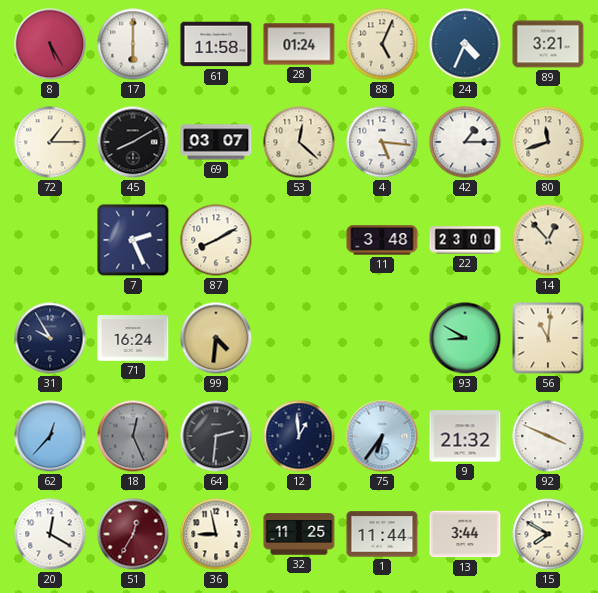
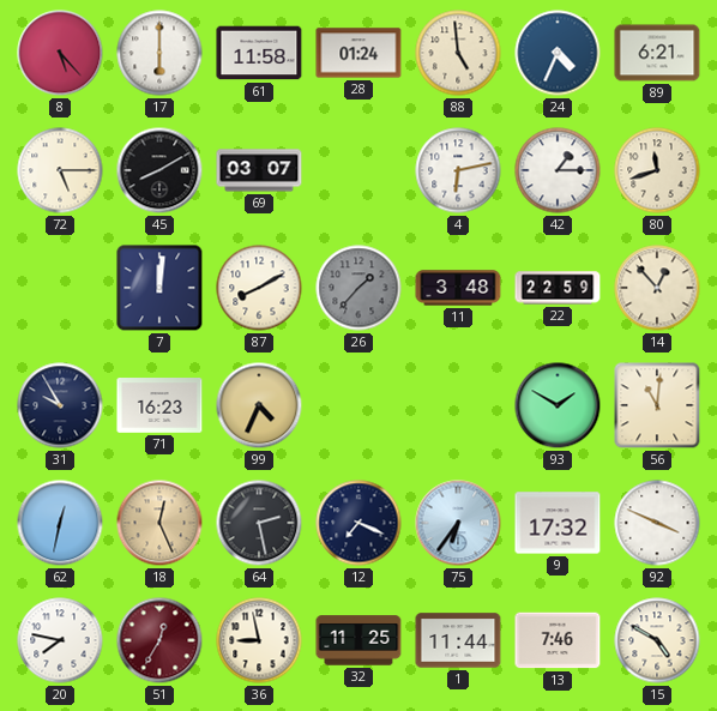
8: 5:25 -> 5:23 (60, 53)
88: 5:04 -> 4:59 (458, 53)
89: 3:21 -> 6:21 (657, 53)
72: 1:15 -> 5:15 (60, 170)
53: 12:22 -> none (299, 142)
4: 5:16 -> 6:13 (458, 170)
7: 2:26 -> 12:01 (159, 288)
26: none -> 1:37 (358, 288)
22: 23:00 -> 22:59 (558, 288)
71: 16:24 -> 16:23 (159, 406)
99: 4:31 -> 4:34 (259, 405)
93: 8:50 -> 1:50 (558, 405)
62: 12:37 -> 12:32 (60, 523)
18 dial: grey -> champagne (159, 523)
64: 2:31 -> 2:28 (259, 523)
12: 12:59 -> 7:19 (358, 523)
9: 21:32 -> 17:32 (558, 523)
20: 12:20 -> 7:47 (60, 640)
13: 3:44 -> 7:46 (558, 640)
15: 7:50 -> 4:50 (657, 640)
